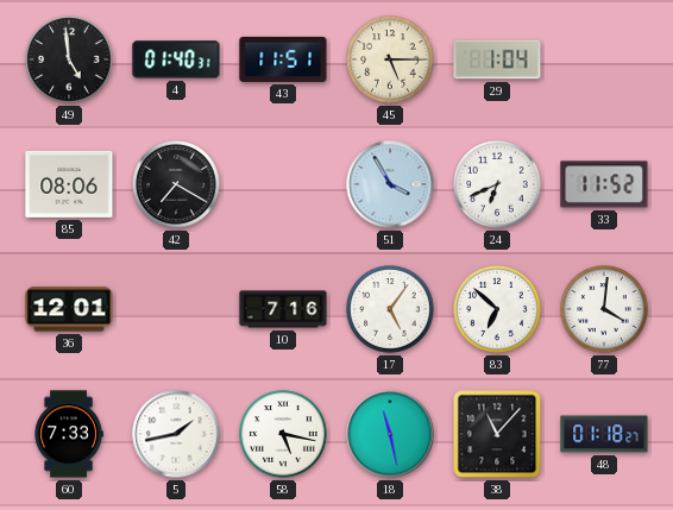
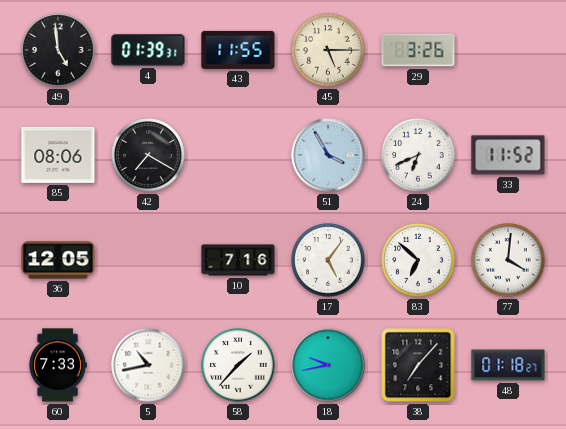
4: 01:40 -> 01:39 (148, 50)
43: 11:51 -> 11:55 (238, 50)
29: 1:04 -> 3:26 (418, 50)
36: 12:01 -> 12:05 (58, 260)
5: 1:43 -> 10:43 (148, 365)
58: 5:17 -> 1:37 (238, 365)
18: 11:28 -> 9:43 (328, 365)
38: 11:07 -> 7:07 (418, 365)
